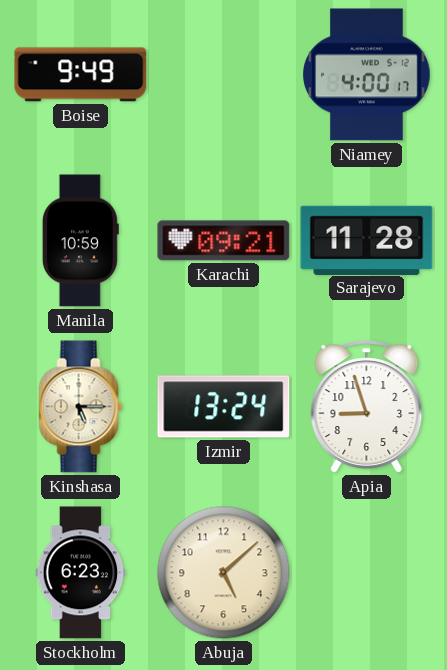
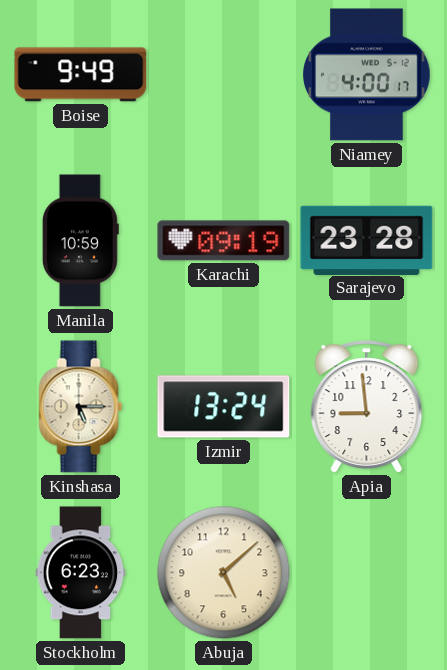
Karachi: 09:21 -> 09:19 (224, 241)
Sarajevo: 11:28 -> 23:28 (367, 240)
Apia: 8:57 -> 8:59 (367, 407)
